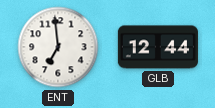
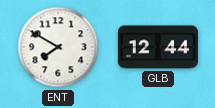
ENT: 6:59 -> 7:50 (58, 47)
